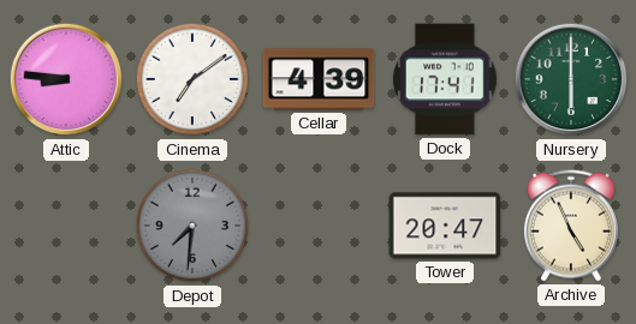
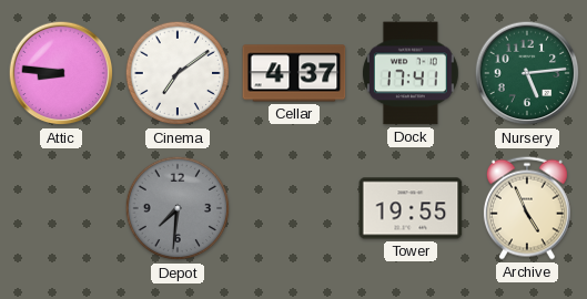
Cellar: 4:39 -> 4:37 (294, 73)
Nursery: 6:00 -> 5:14 (527, 73)
Tower: 20:47 -> 19:55 (411, 208)
